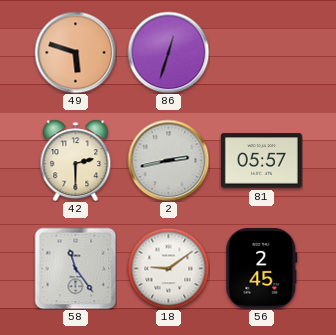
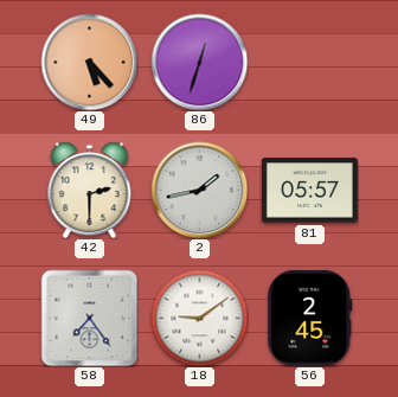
49: 5:48 -> 5:23 (89, 62)
2: 2:43 -> 1:43 (199, 190)
58: 11:24 -> 7:24 (89, 318)
